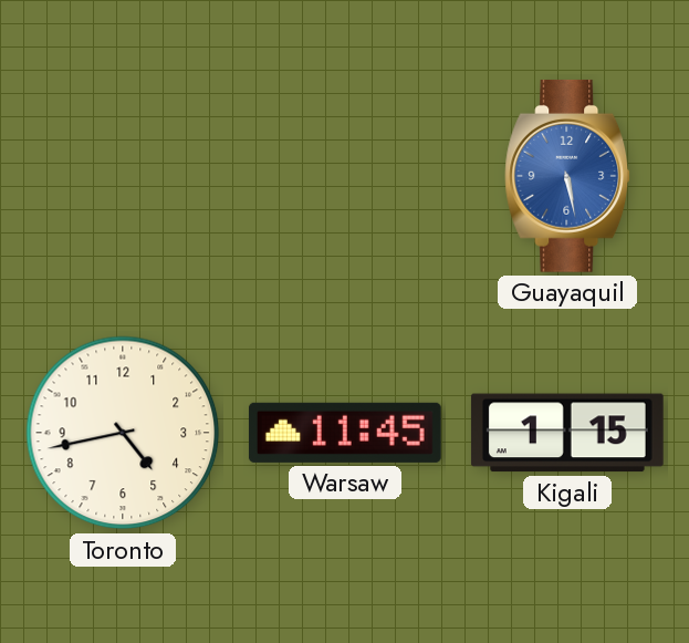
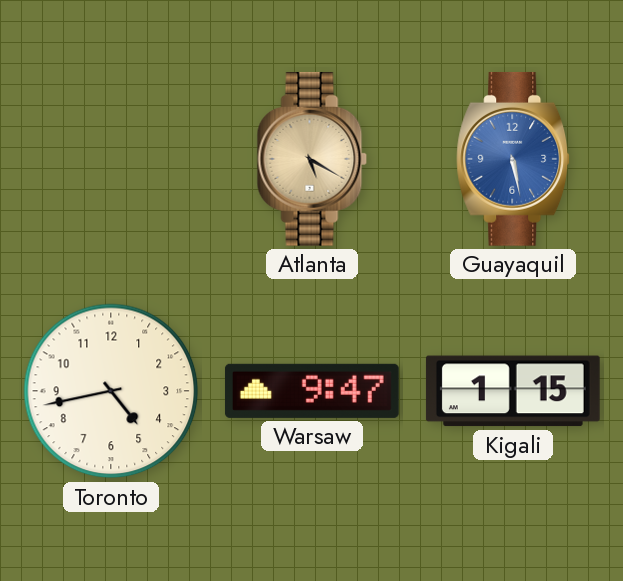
Atlanta: none -> 5:20 (312, 159)
Warsaw: 11:45 -> 9:47 (312, 391)
